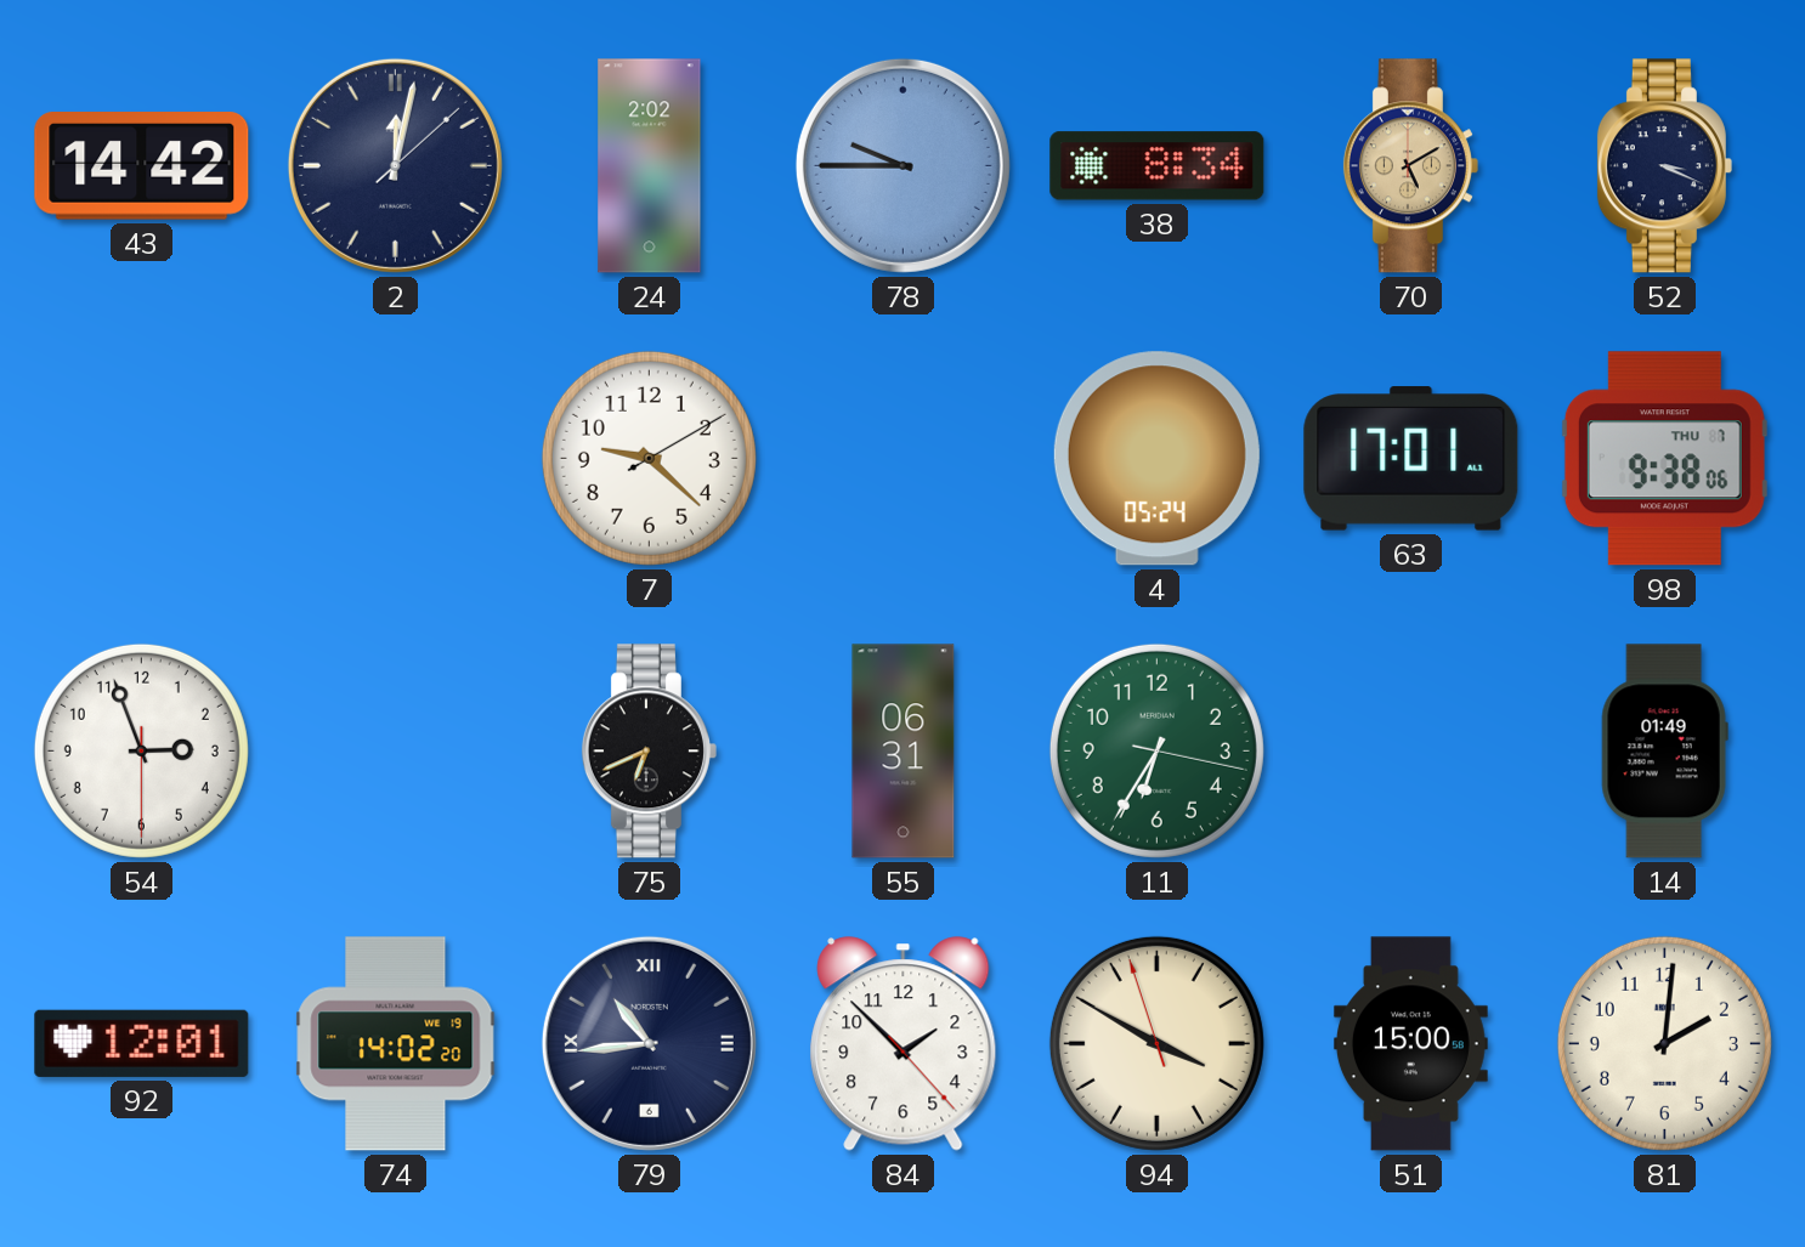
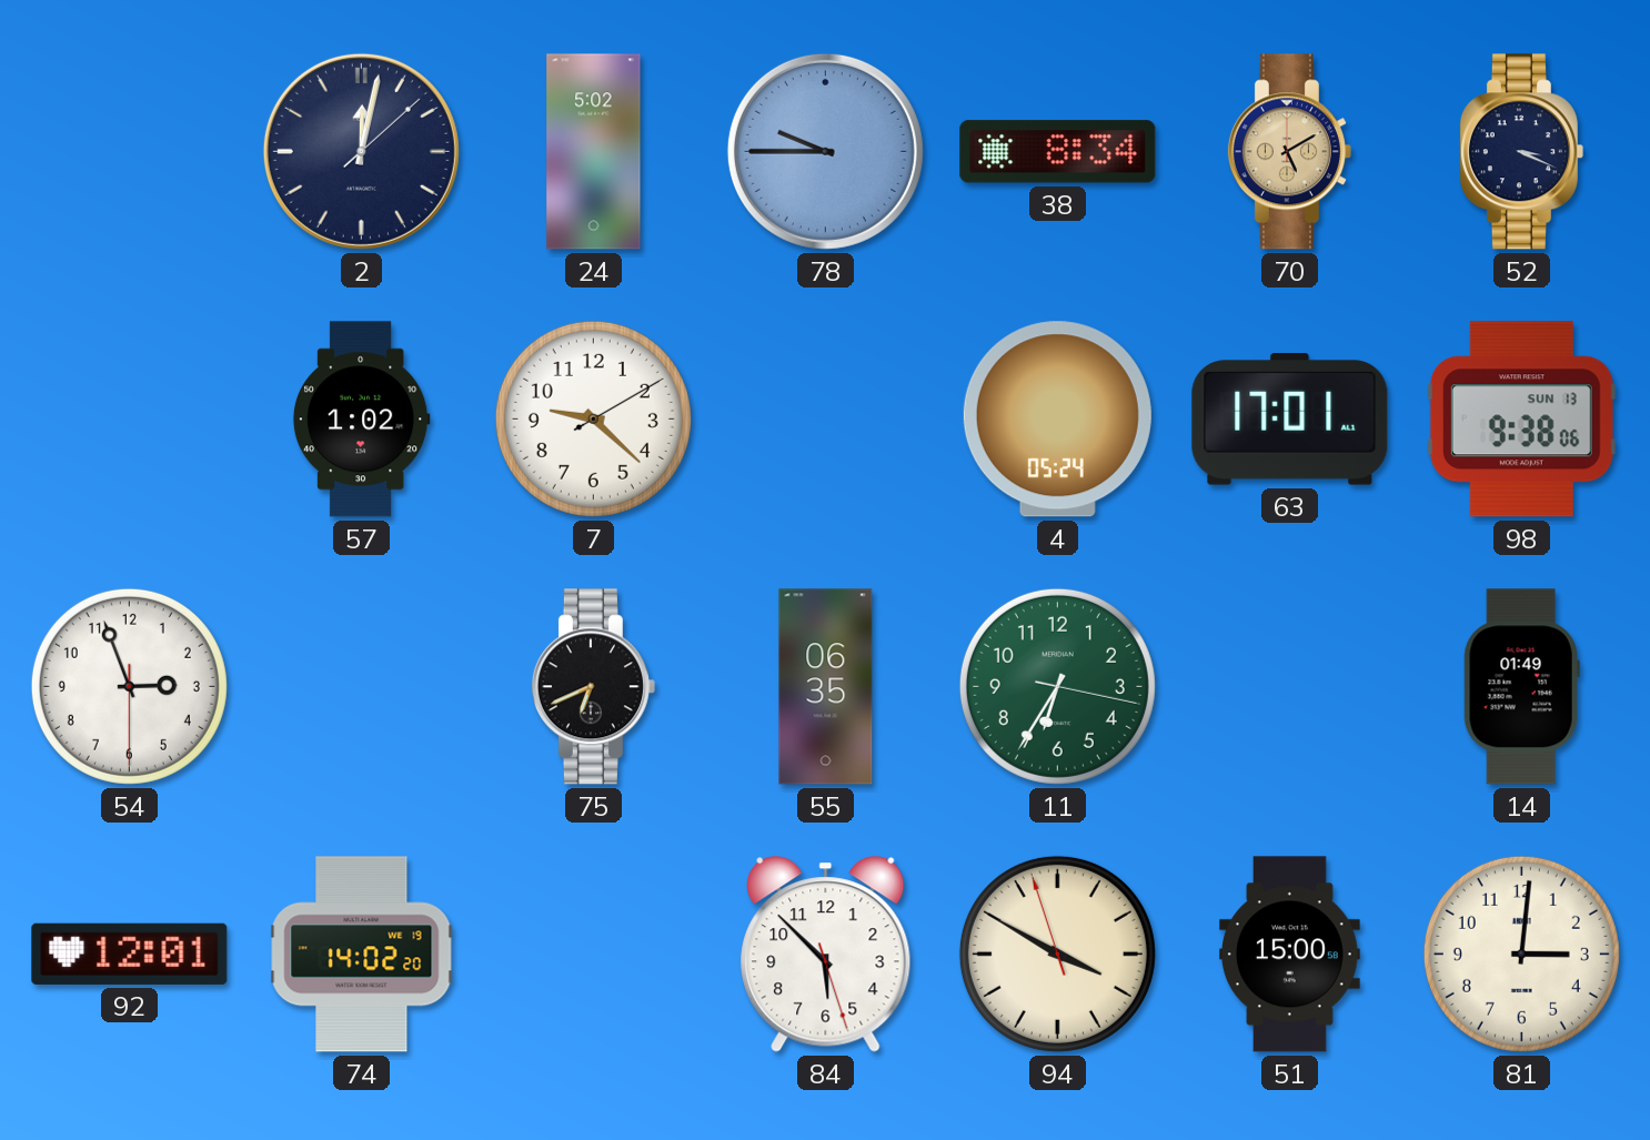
43: 14:42 -> none (142, 166)
24: 2:02 -> 5:02 (594, 152)
57: none -> 1:02 (361, 420)
98 date: THU 7 -> SUN 13 (1521, 420)
55: 06:31 -> 06:35 (826, 687)
79: 10:44 -> none (649, 1043)
84: 1:52 -> 5:52 (826, 955)
81: 2:01 -> 3:01 (1521, 954)
